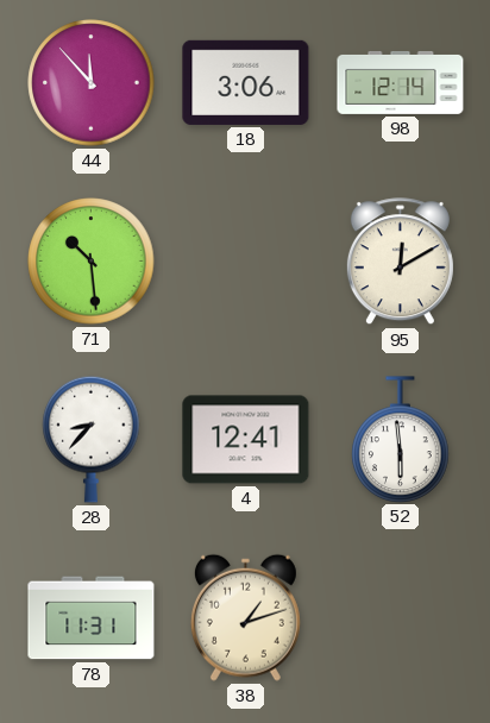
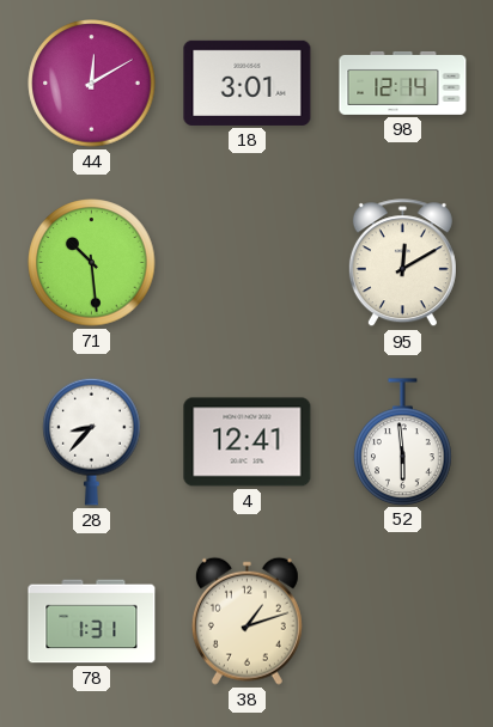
44: 11:53 -> 12:10 (92, 84)
18: 3:06 -> 3:01 (248, 83)
78: 11:31 -> 1:31 (92, 622)
